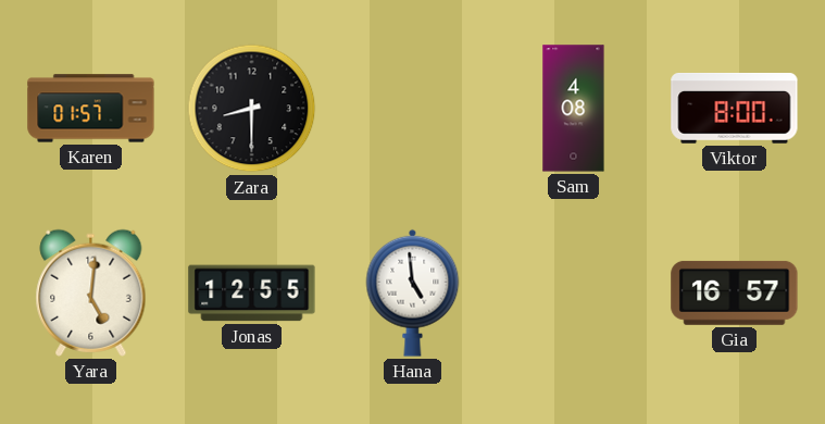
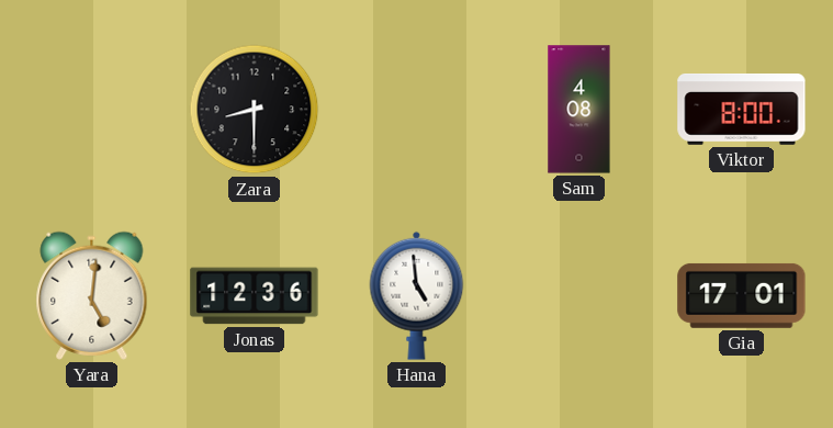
Karen: 01:57 -> none (91, 109)
Jonas: 12:55 -> 12:36 (255, 296)
Gia: 16:57 -> 17:01 (742, 295)
